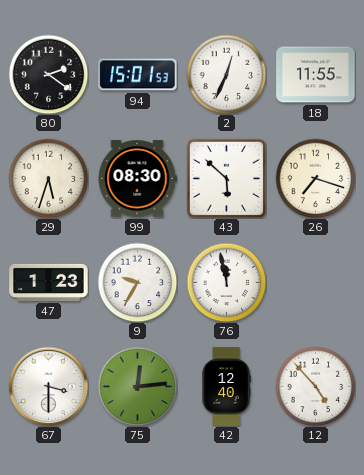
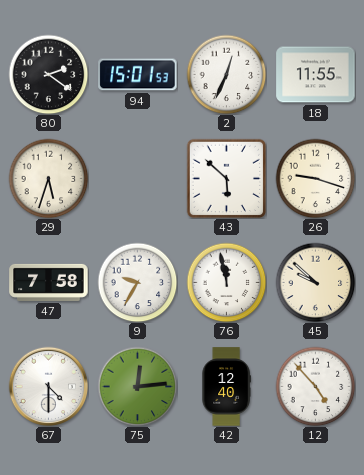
99: 08:30 -> none (137, 179)
26: 7:18 -> 9:18 (315, 178)
47: 1:23 -> 7:58 (49, 282)
45: none -> 9:52 (315, 282)
67: 3:30 -> 4:30 (48, 386)
